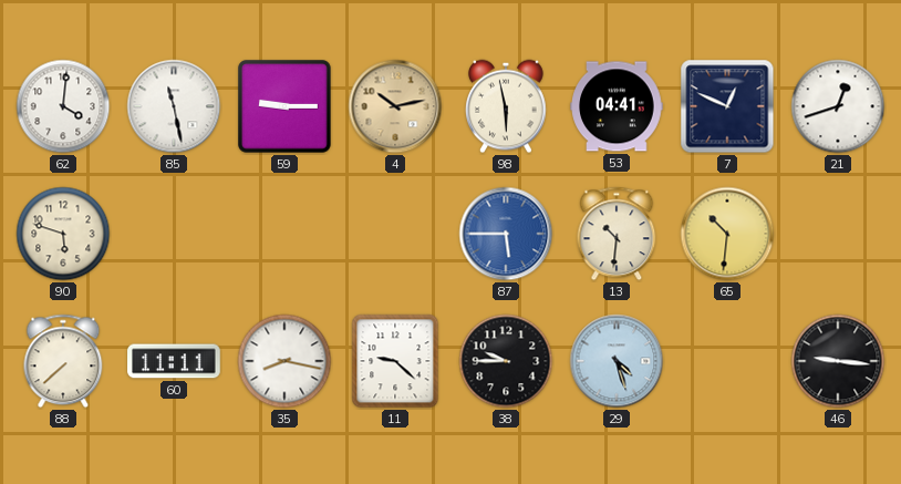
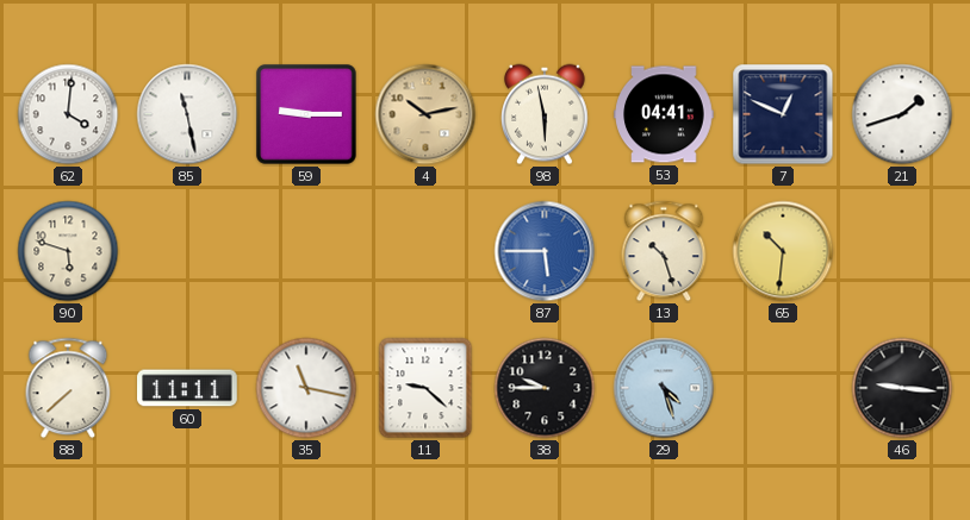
21: 12:42 -> 1:42 (902, 114)
13: 10:31 -> 10:27 (664, 251)
35: 8:17 -> 11:17 (306, 388)
